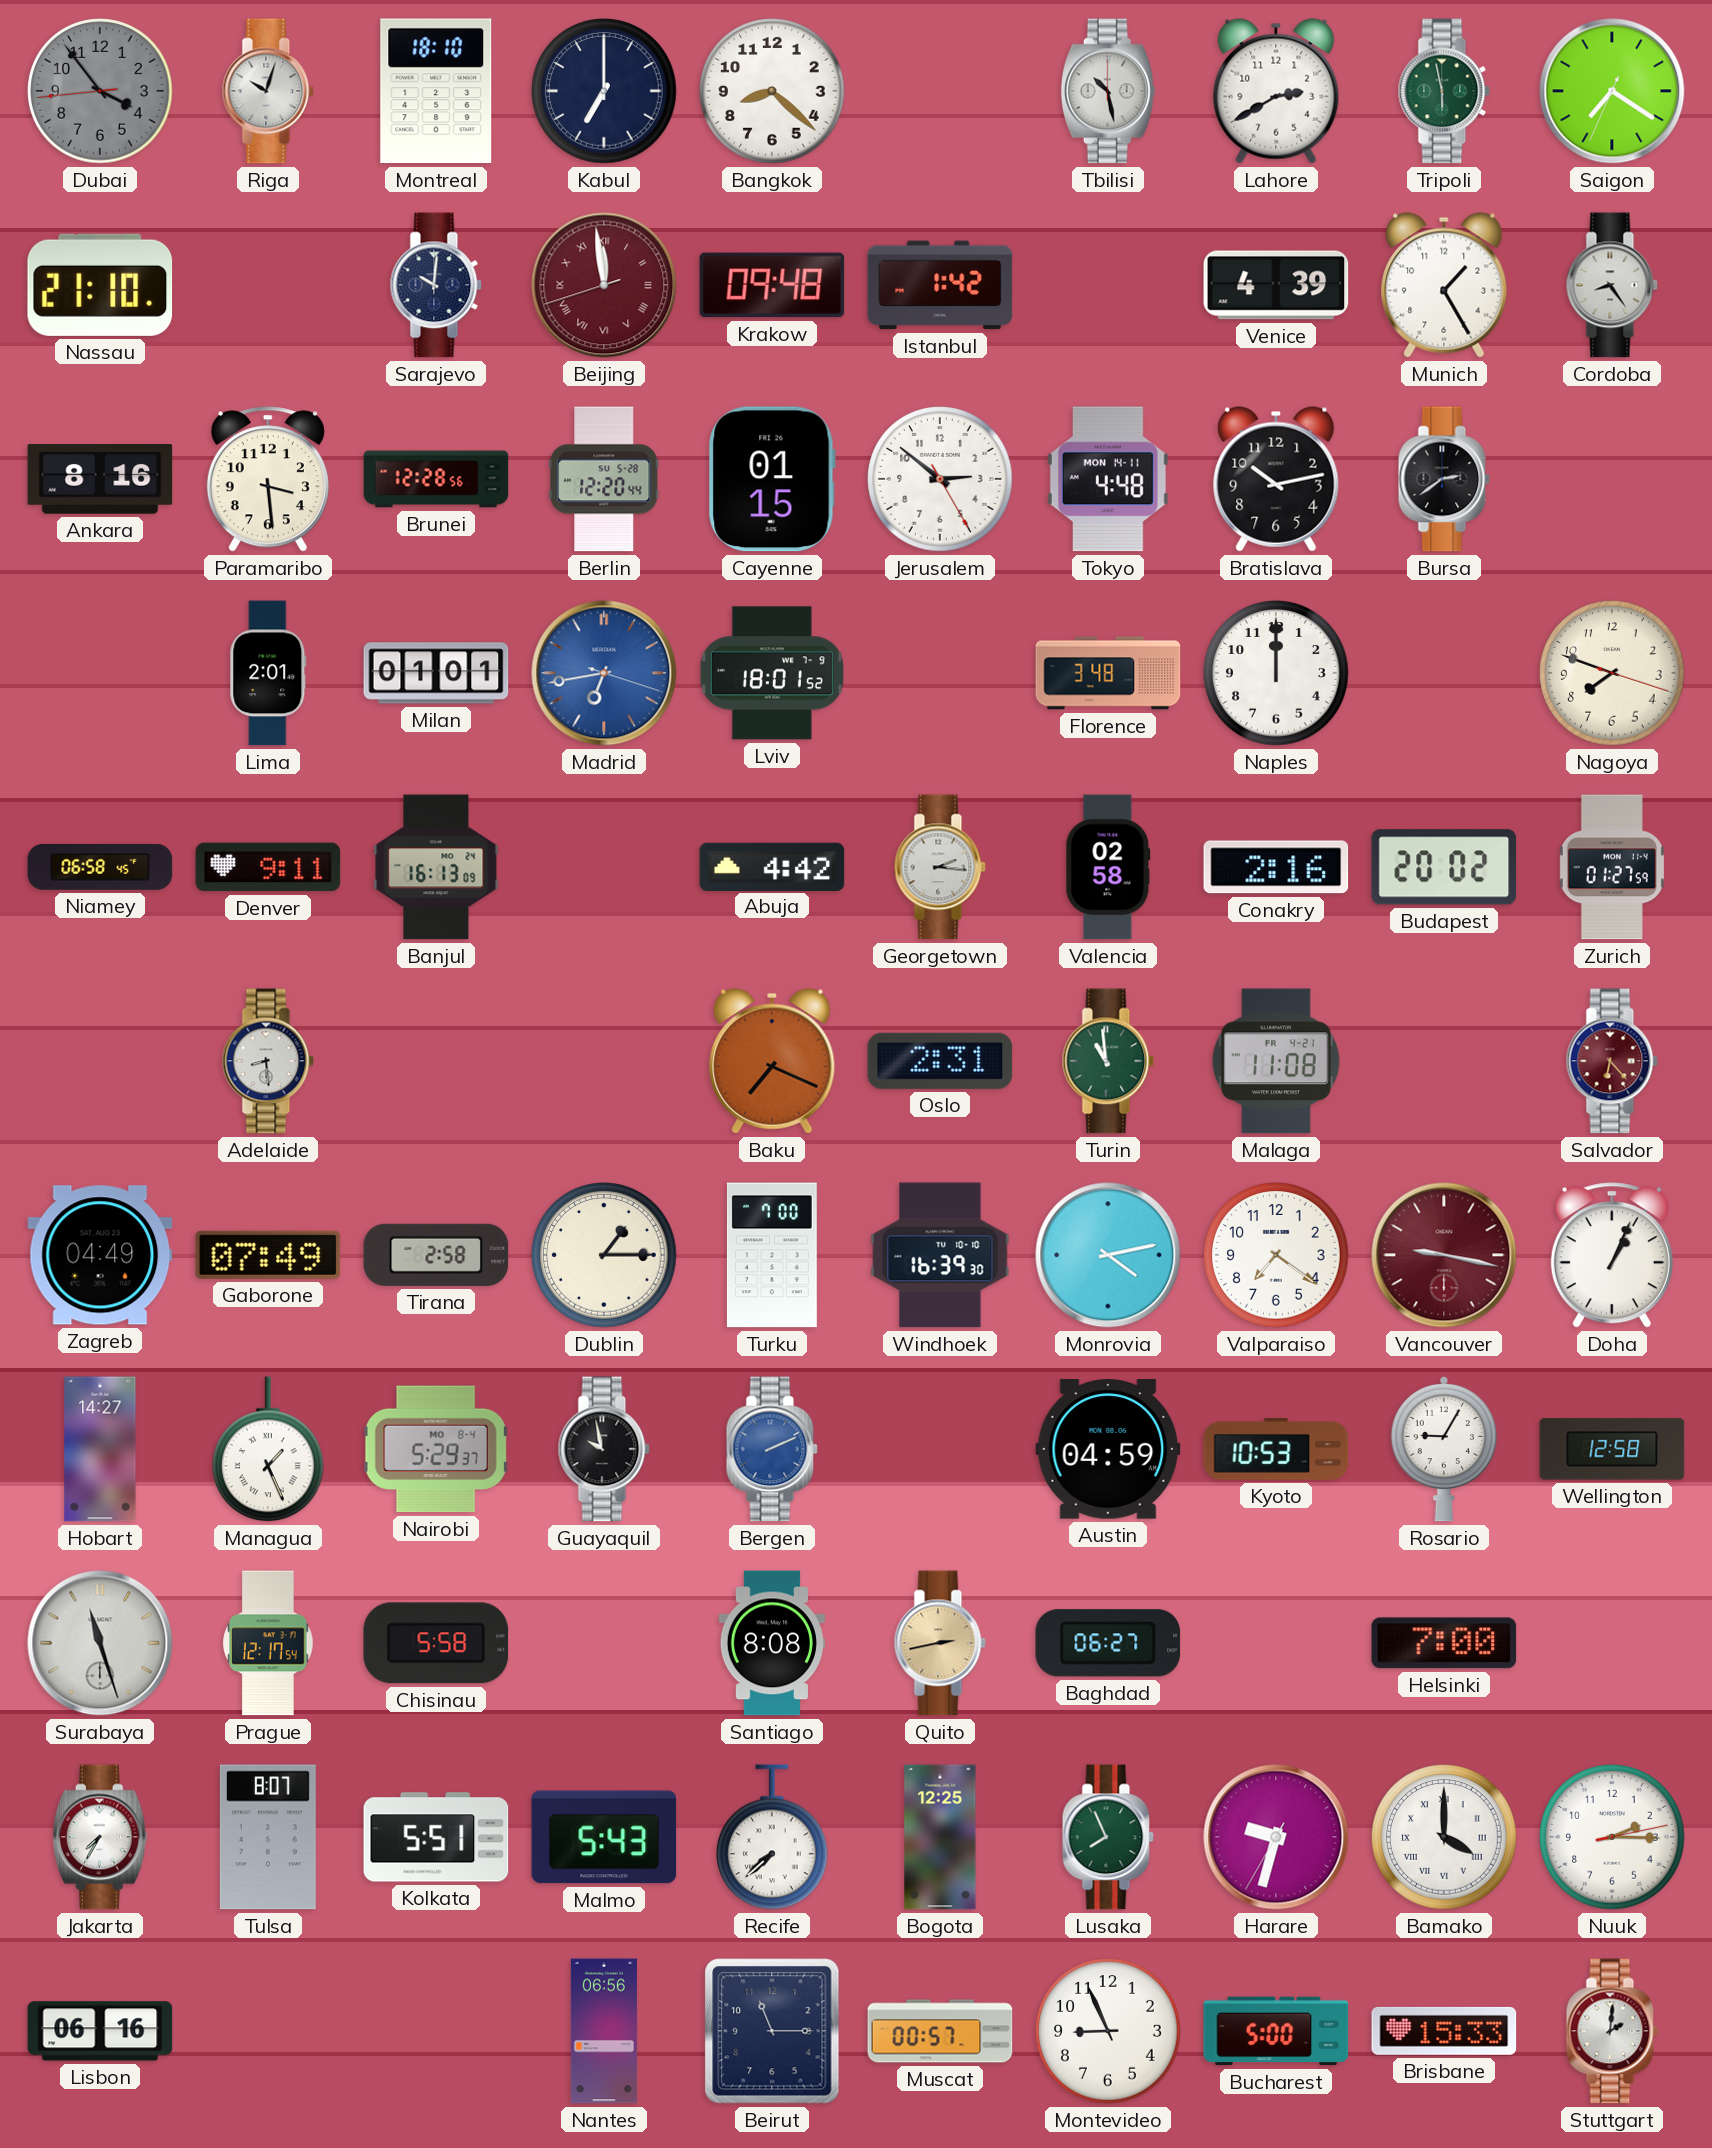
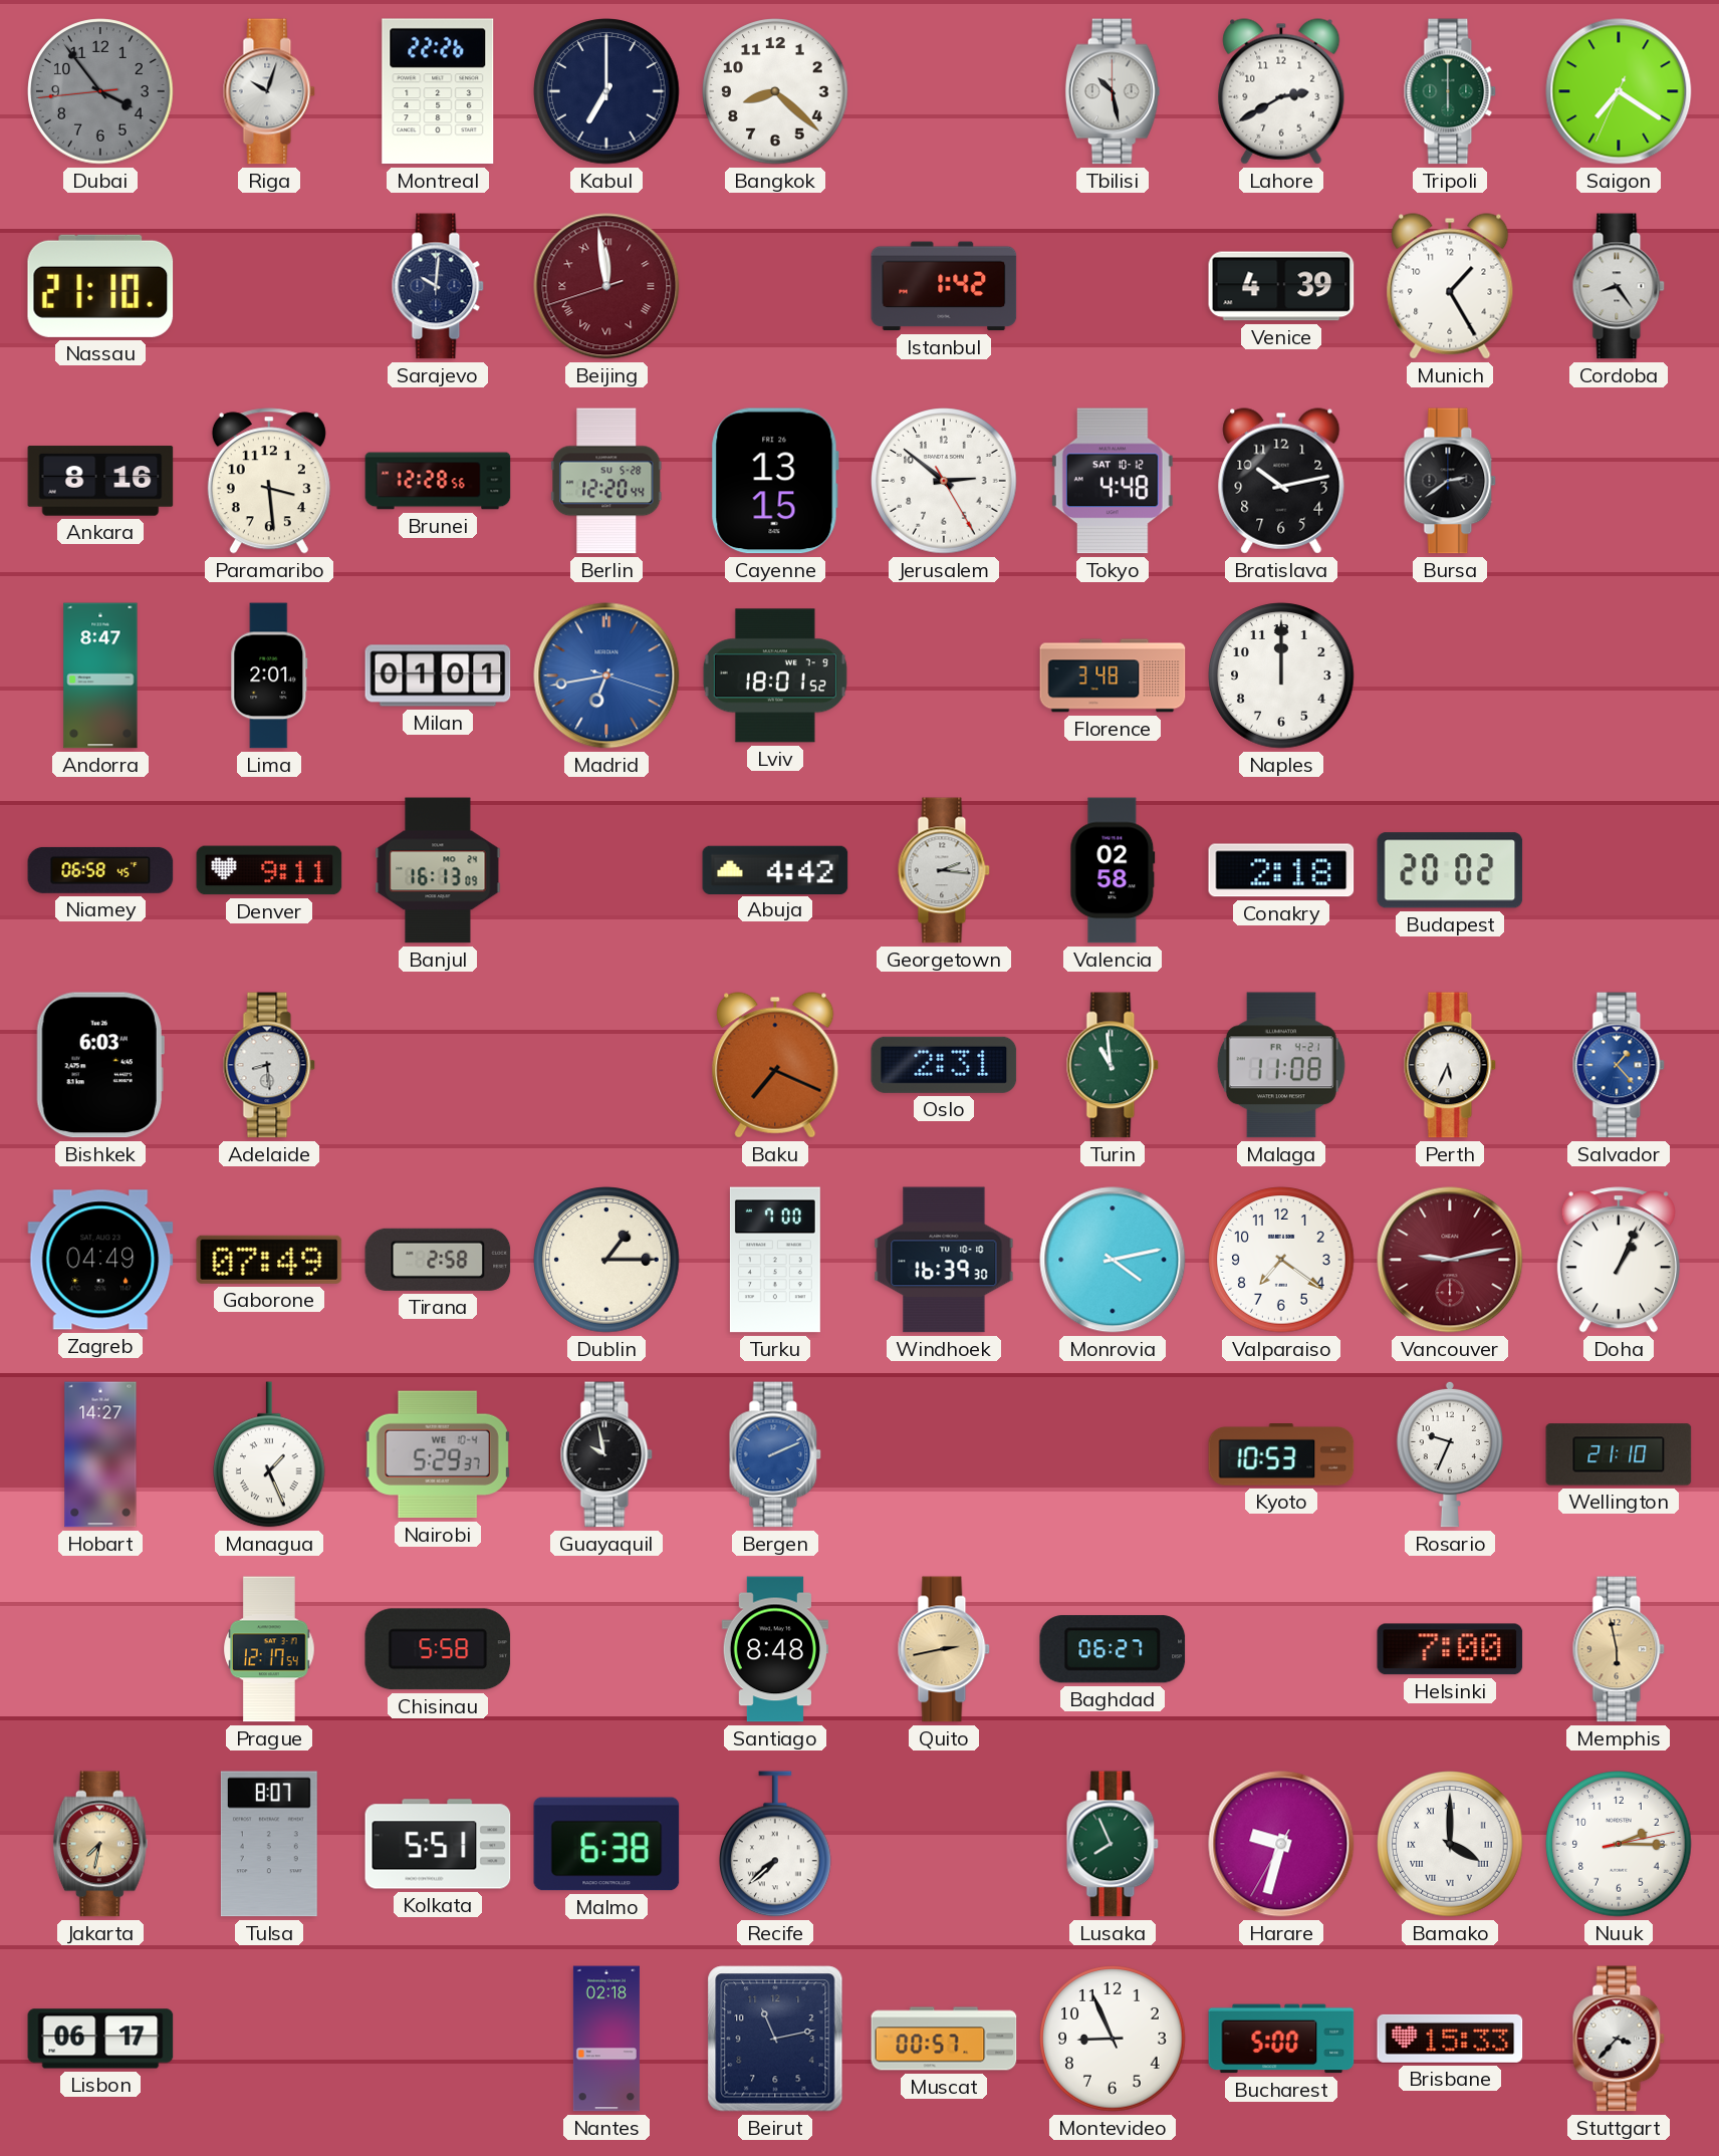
Montreal: 18:10 -> 22:26 (438, 91)
Tripoli: 5:58 -> 6:00 (1450, 91)
Krakow: 09:48 -> none (772, 285)
Cayenne: 01:15 -> 13:15 (775, 481)
Tokyo date: MON 14-11 -> SAT 10-12 (1113, 481)
Andorra: none -> 8:47 (100, 676)
Nagoya: 7:48 -> none (1612, 673)
Conakry: 2:16 -> 2:18 (1281, 870)
Zurich: 01:27 -> none (1612, 867)
Bishkek: none -> 6:03 (100, 1065)
Perth: none -> 5:34 (1450, 1065)
Salvador: 6:23 -> 1:23 (1619, 1065)
Salvador dial: burgundy -> blue (1619, 1065)
Vancouver: 9:17 -> 9:13 (1450, 1260)
Nairobi date: MO 8-4 -> WE 10-4 (438, 1454)
Austin: 04:59 -> none (1108, 1449)
Rosario: 9:05 -> 9:34 (1450, 1454)
Wellington: 12:58 -> 21:10 (1619, 1454)
Surabaya: 11:27 -> none (100, 1643)
Santiago: 8:08 -> 8:48 (775, 1649)
Memphis: none -> 5:58 (1619, 1649)
Jakarta: 7:35 -> 7:32 (100, 1844)
Jakarta dial: white -> champagne (100, 1844)
Malmo: 5:43 -> 6:38 (606, 1844)
Bogota: 12:25 -> none (940, 1837)
Lisbon: 06:16 -> 06:17 (100, 2039)
Nantes: 06:56 -> 02:18 (606, 2039)
Beirut: 11:15 -> 11:13 (775, 2039)
Stuttgart: 2:01 -> 3:37 (1619, 2039)
